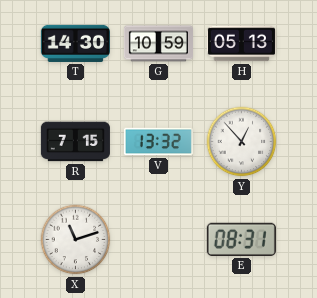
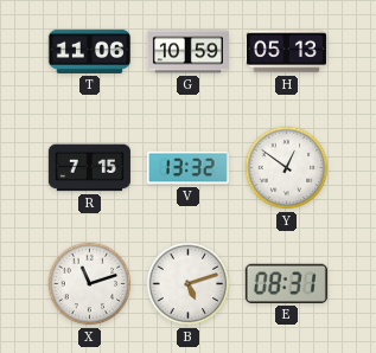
T: 14:30 -> 11:06 (89, 51)
Y: 12:53 -> 12:51 (287, 168)
B: none -> 5:12 (189, 284)
